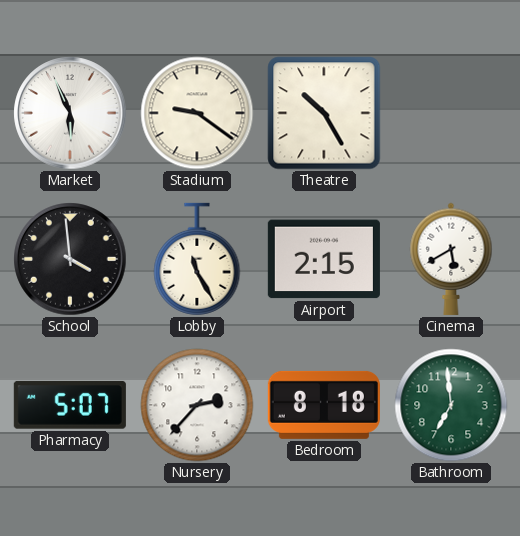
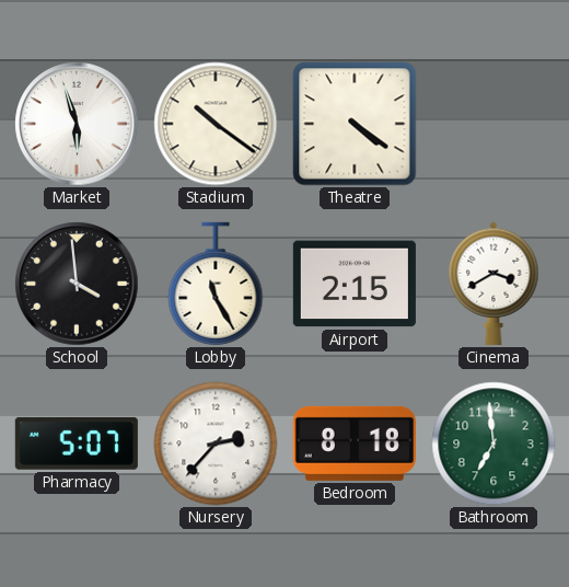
Market: 5:56 -> 5:57 (77, 124)
Stadium: 9:21 -> 10:21 (216, 124)
Theatre: 10:25 -> 4:21 (355, 124)
Cinema: 5:40 -> 3:40 (493, 284)
